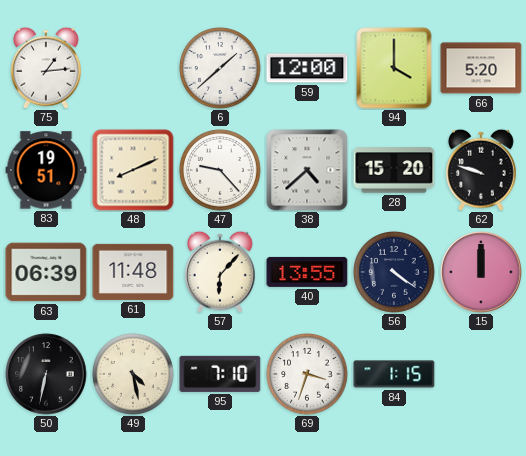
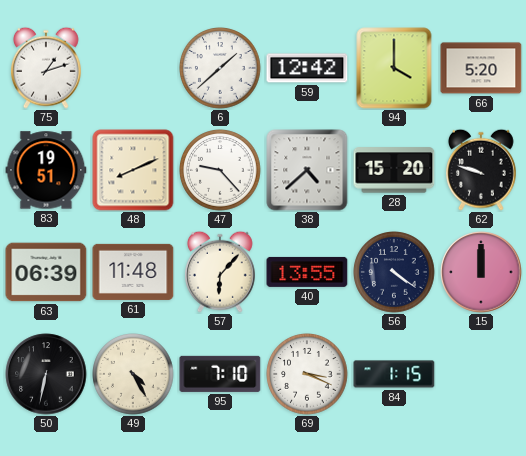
75: 1:14 -> 1:12 (46, 68)
59: 12:00 -> 12:42 (307, 68)
49: 4:28 -> 4:25 (133, 374)
69: 3:33 -> 3:19 (307, 374)
